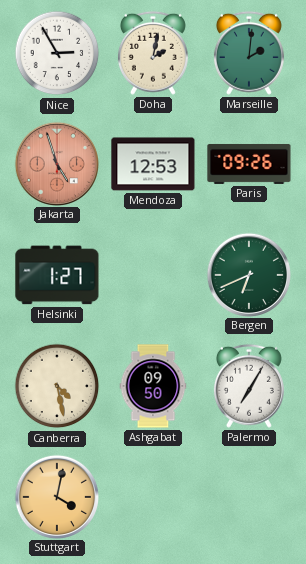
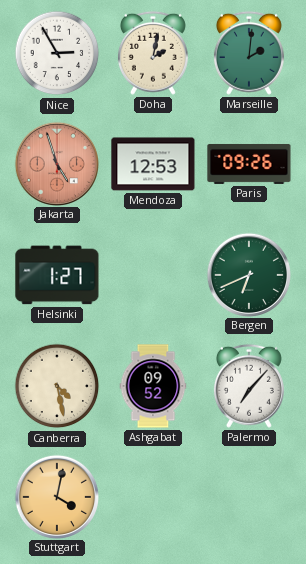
Ashgabat: 09:50 -> 09:52 (153, 386)
Palermo: 7:05 -> 7:07 (249, 386)
